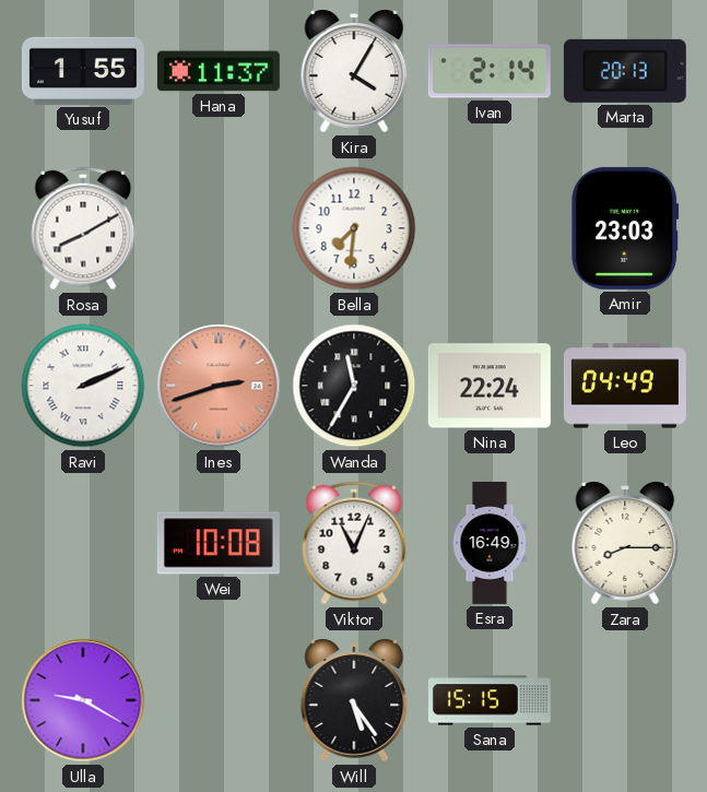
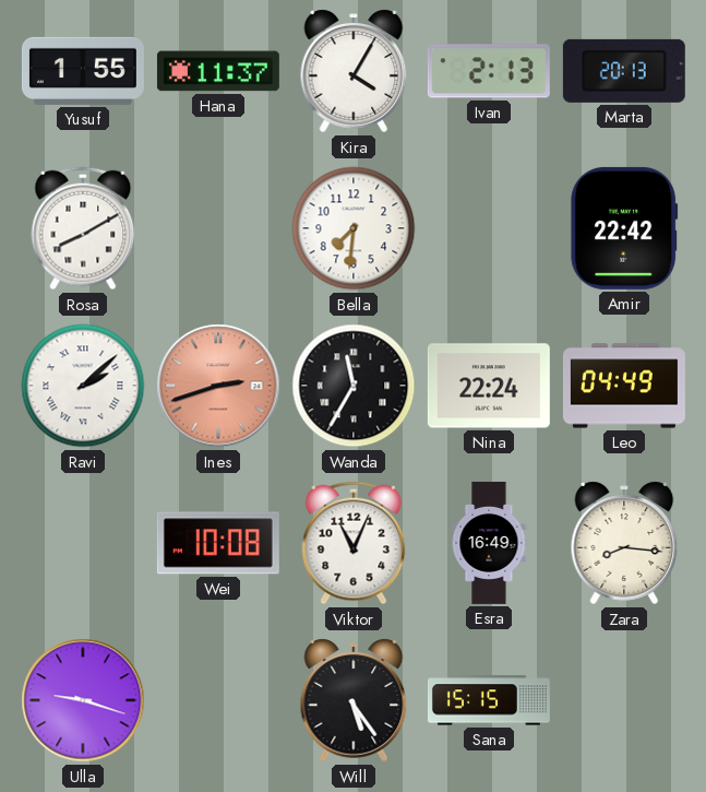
Ivan: 2:14 -> 2:13 (489, 71)
Amir: 23:03 -> 22:42 (624, 228)
Ravi: 2:11 -> 2:08 (83, 386)
Zara: 8:15 -> 8:16 (624, 543)
Ulla: 9:20 -> 9:18 (83, 700)
